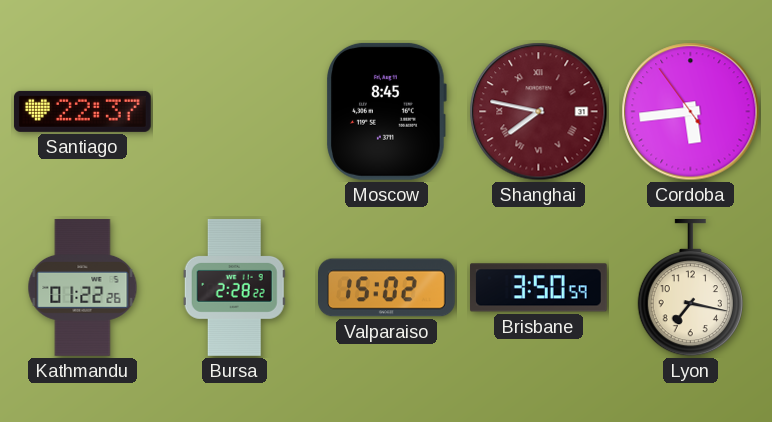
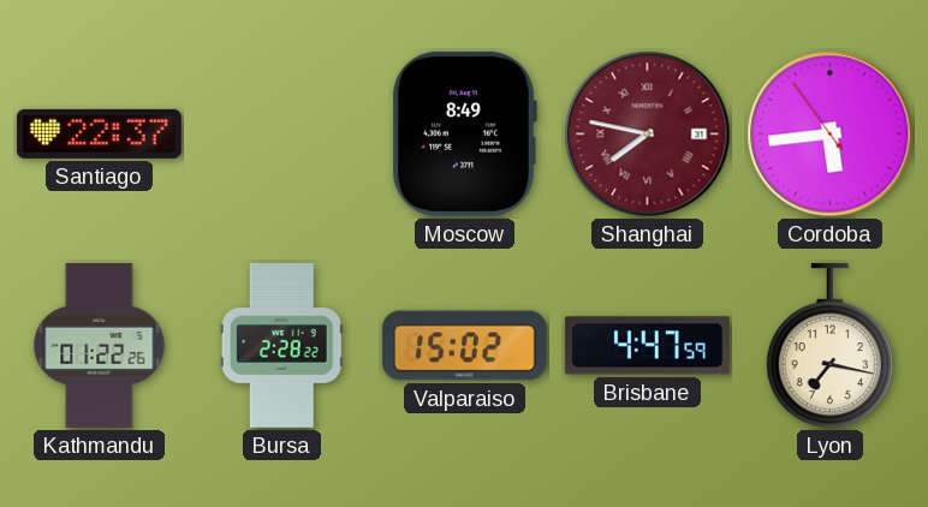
Moscow: 8:45 -> 8:49 (464, 133)
Brisbane: 3:50 -> 4:47 (647, 346)
